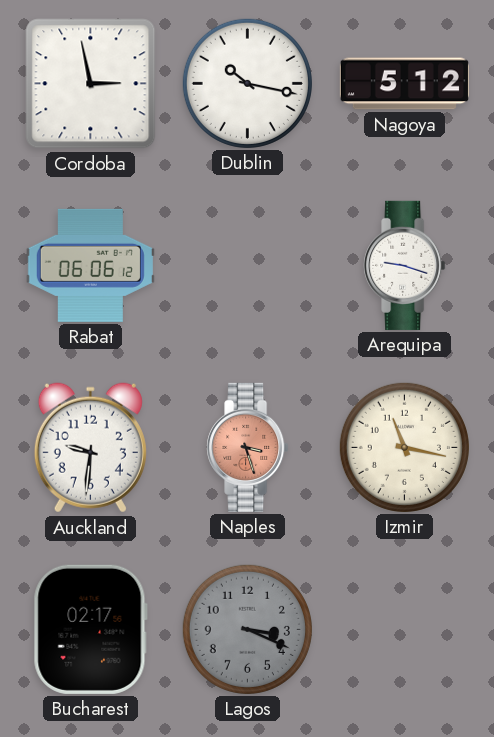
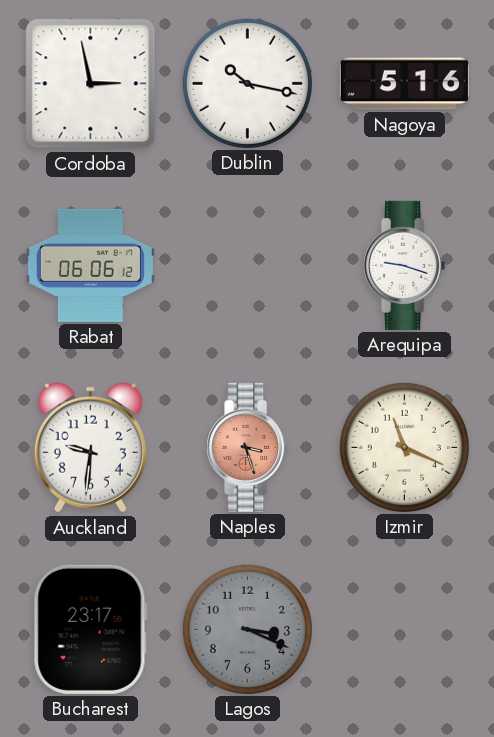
Nagoya: 5:12 -> 5:16 (404, 84)
Izmir: 11:17 -> 11:19 (404, 447)
Bucharest: 02:17 -> 23:17 (90, 629)
